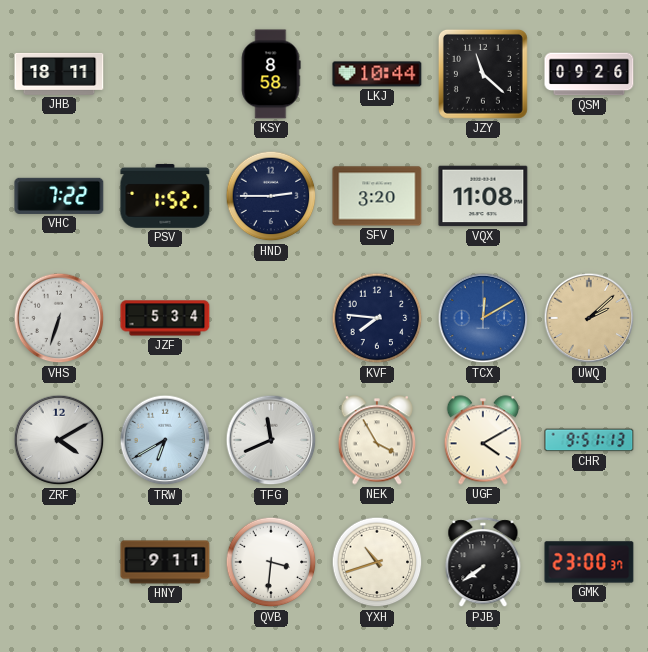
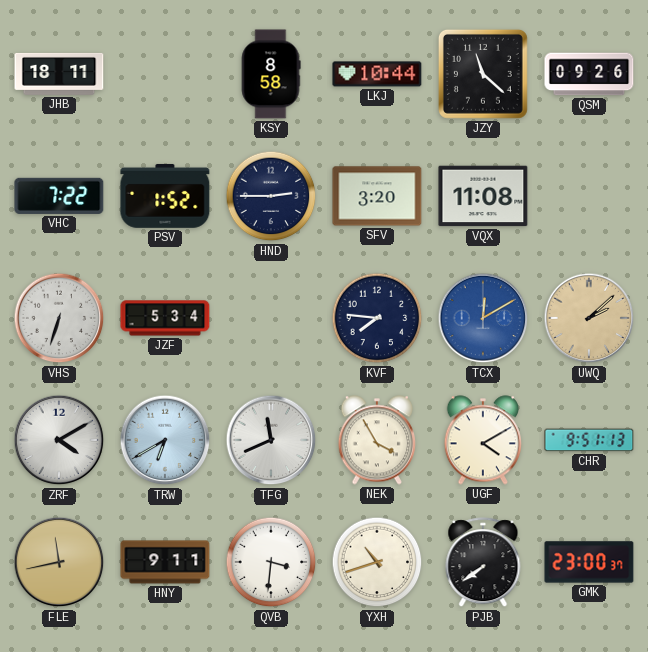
FLE: none -> 11:43 (59, 562)
